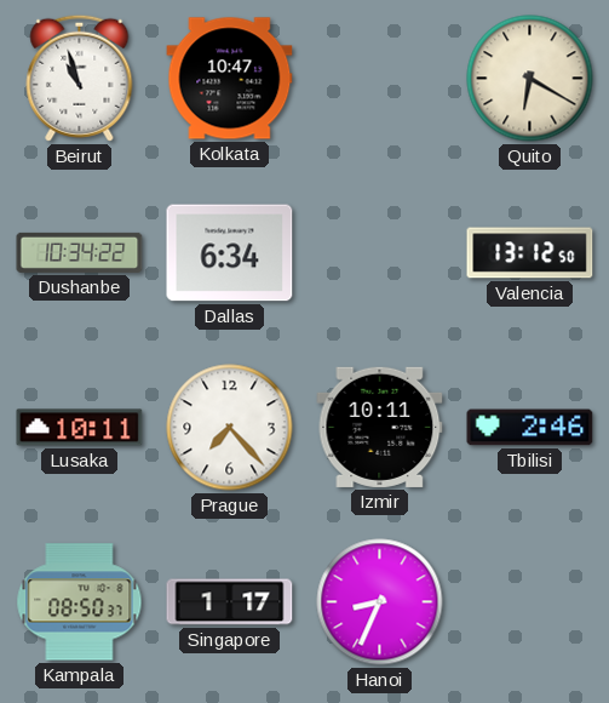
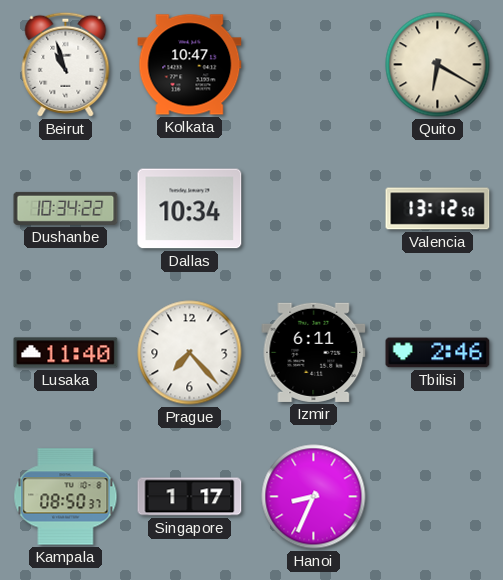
Dallas: 6:34 -> 10:34 (190, 209)
Lusaka: 10:11 -> 11:40 (66, 353)
Izmir: 10:11 -> 6:11 (314, 352)
